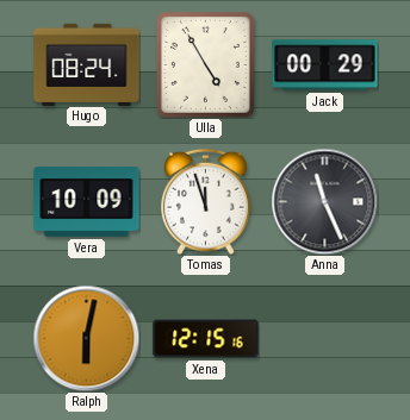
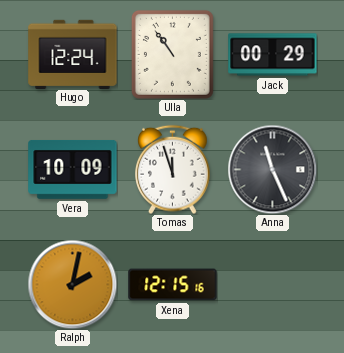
Hugo: 08:24 -> 12:24 (73, 54)
Ulla: 4:55 -> 10:54 (172, 54)
Ralph: 6:02 -> 2:02 (72, 284)
